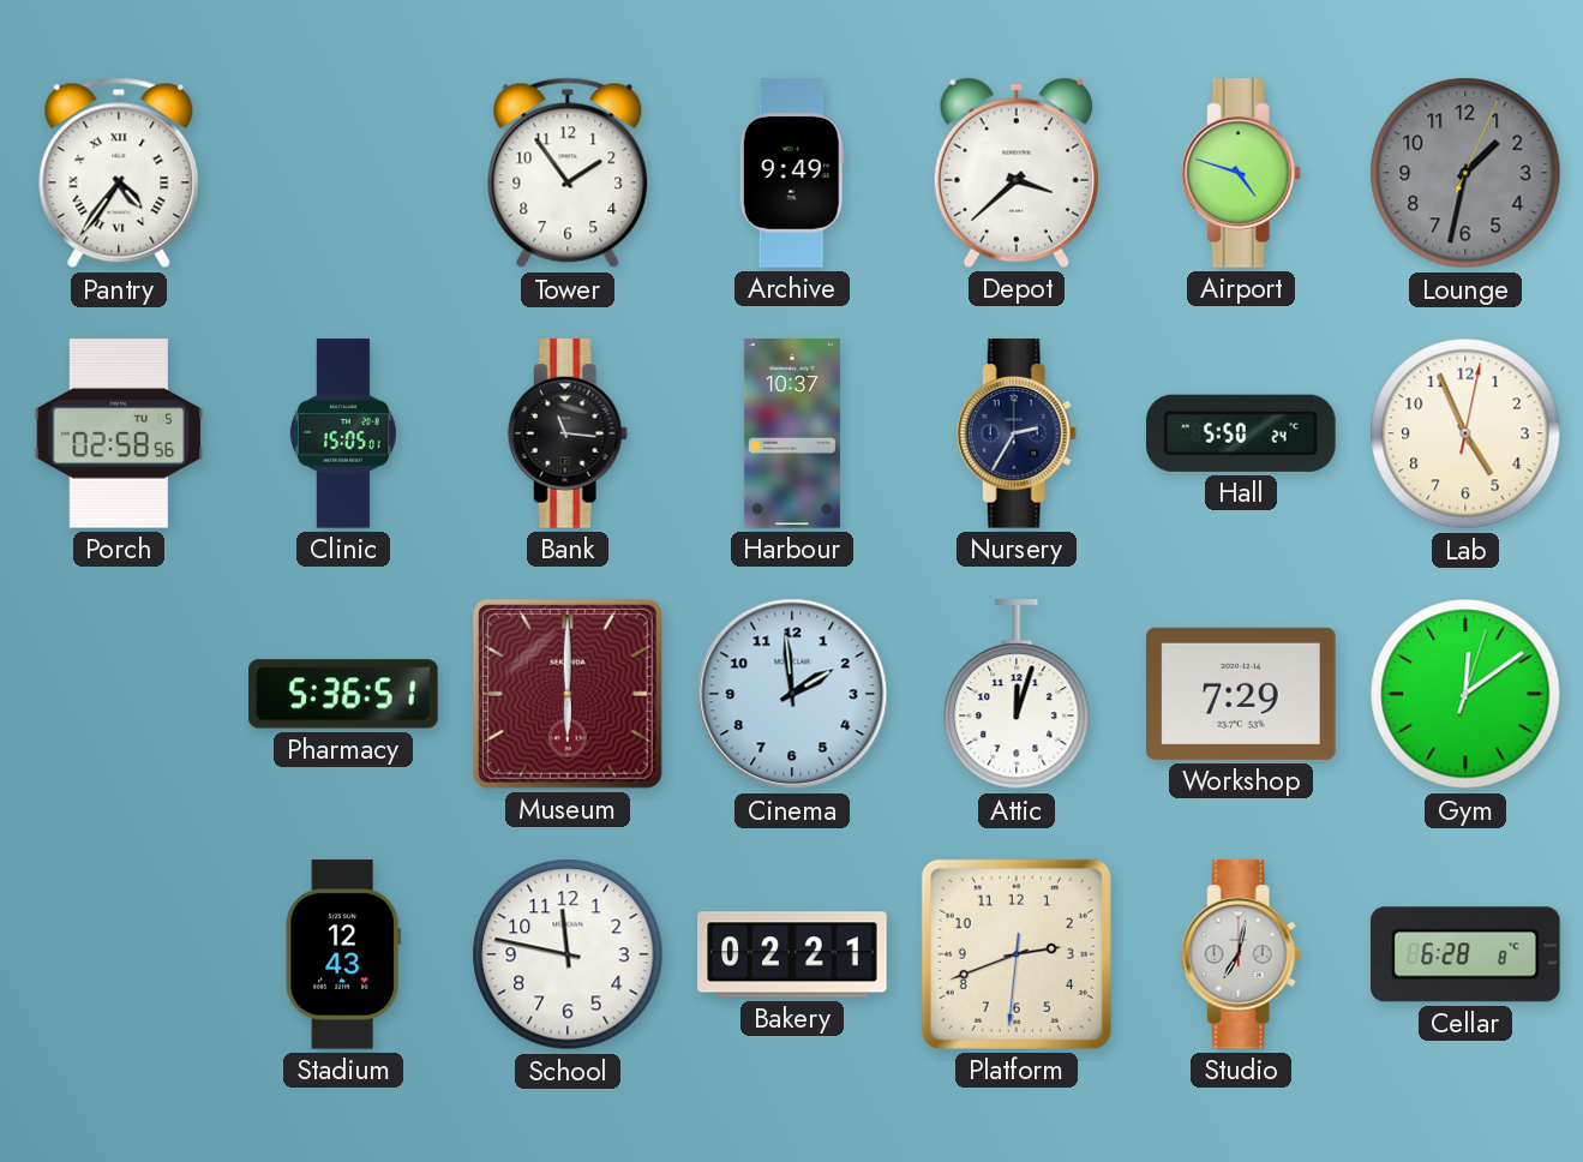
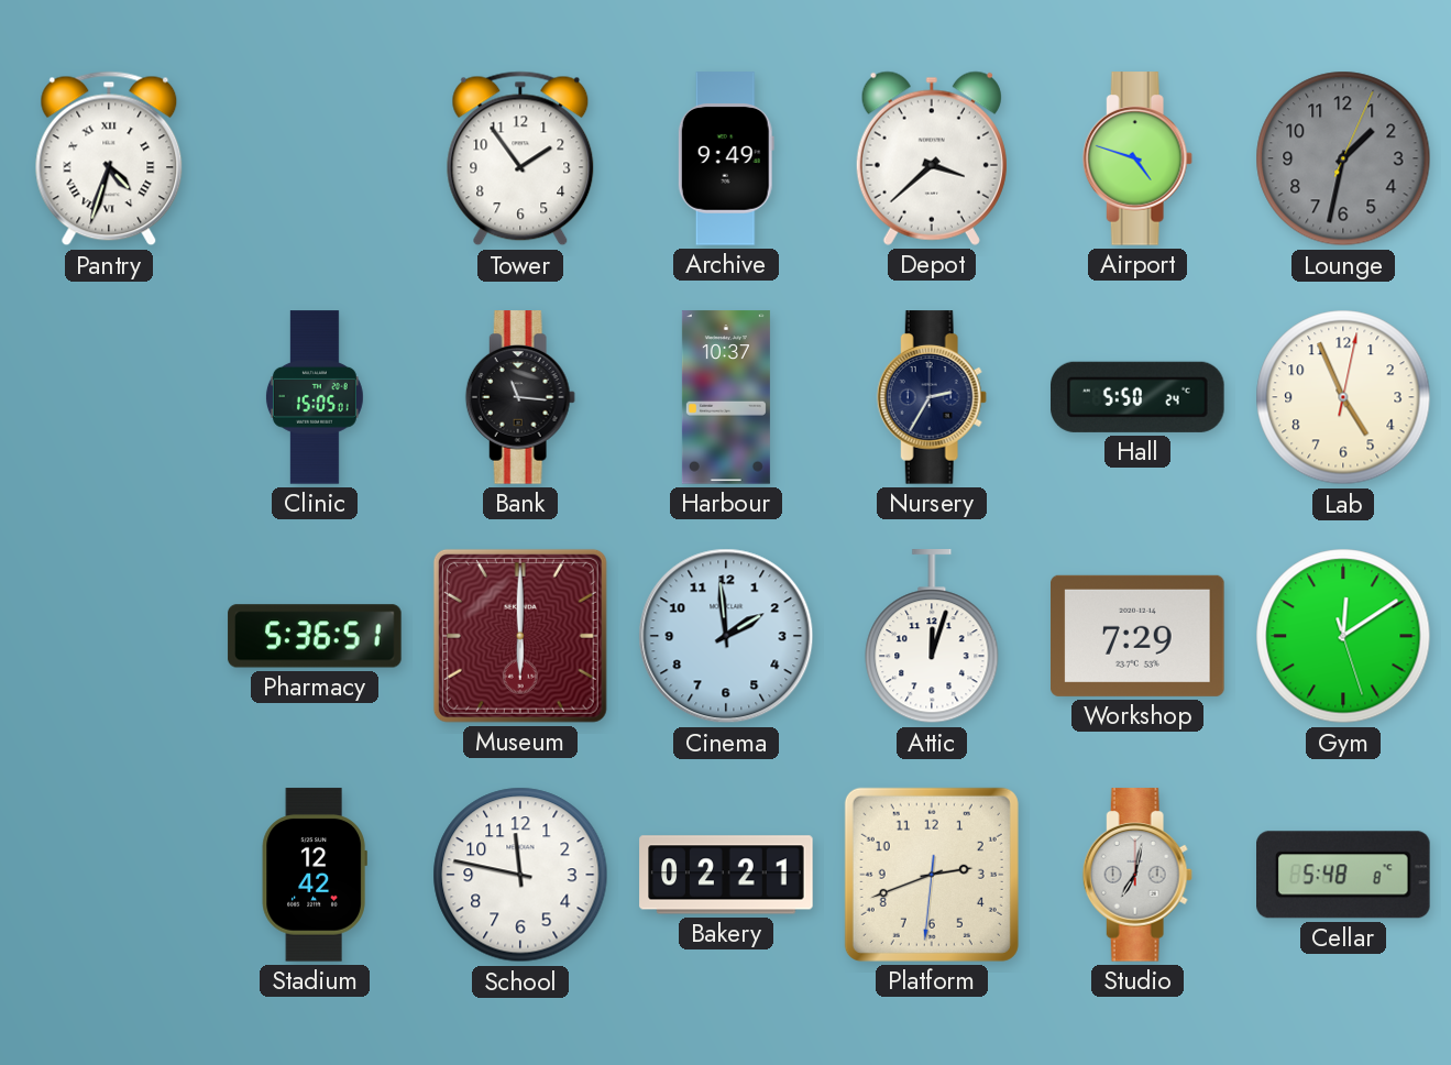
Pantry: 4:36 -> 4:33 (109, 158)
Porch: 02:58 -> none (119, 433)
Gym: 12:09:03 -> 12:09:27 (1343, 636)
Stadium: 12:43 -> 12:42 (315, 875)
Cellar: 6:28 -> 5:48 (1344, 875)
